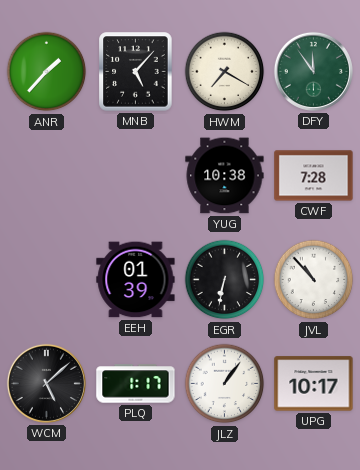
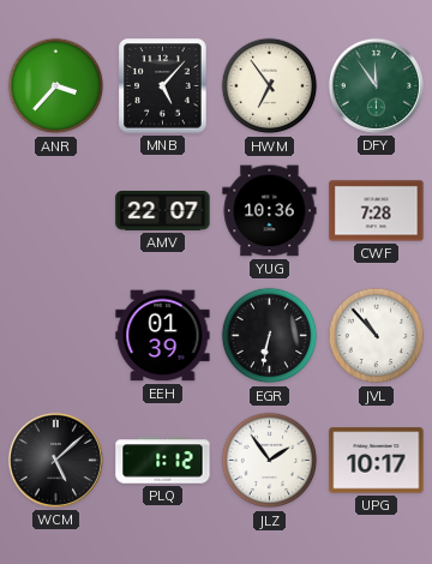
ANR: 1:37 -> 3:37 (56, 86)
HWM: 7:20 -> 6:54 (270, 86)
AMV: none -> 22:07 (163, 210)
YUG: 10:38 -> 10:36 (270, 211)
PLQ: 1:17 -> 1:12 (163, 461)
JLZ: 1:06 -> 1:54 (270, 461)
